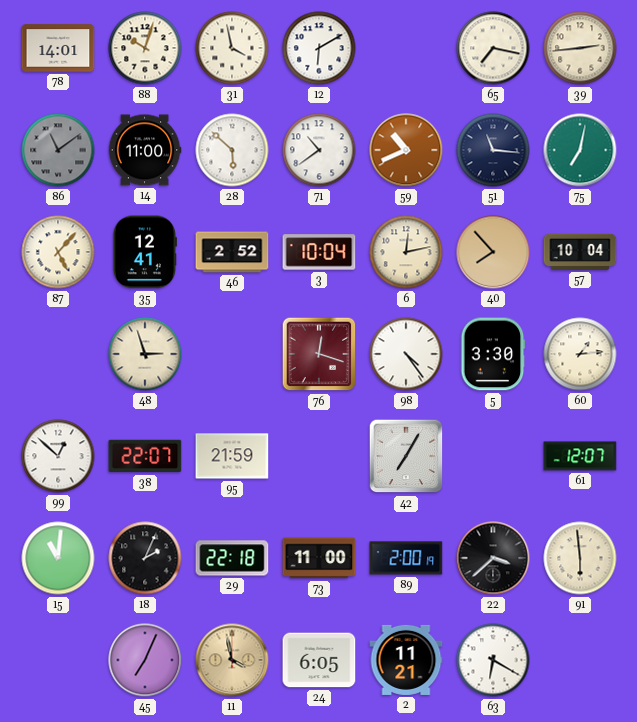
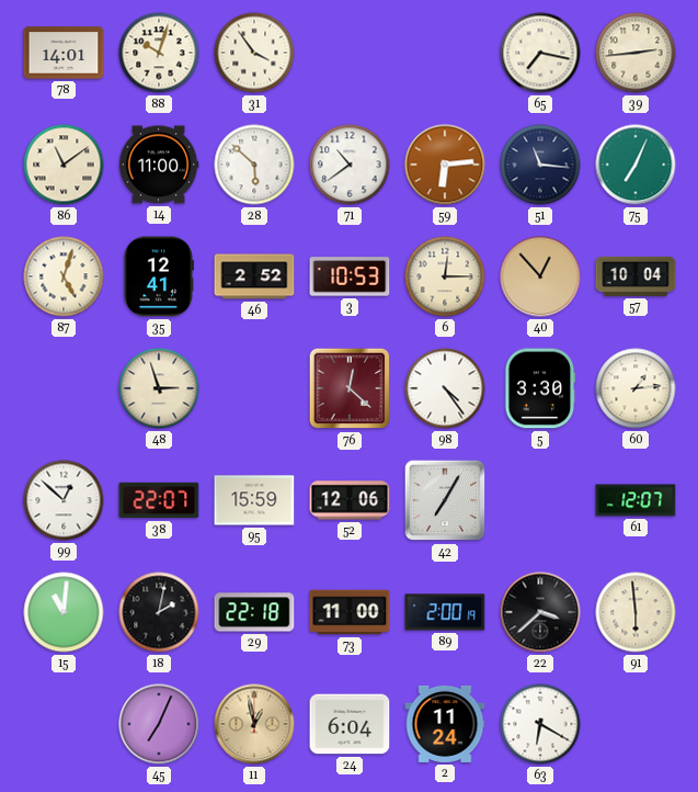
31: 3:58 -> 3:54 (254, 53)
12: 6:10 -> none (319, 48)
86 dial: grey -> cream (64, 165)
59: 10:41 -> 6:14 (445, 165)
75: 7:02 -> 7:04 (636, 165)
87: 5:07 -> 5:03 (64, 276)
3: 10:04 -> 10:53 (350, 276)
6: 12:13 -> 12:15 (445, 276)
40: 7:53 -> 12:53 (540, 276)
76: 12:18 -> 12:22 (350, 388)
95: 21:59 -> 15:59 (254, 500)
52: none -> 12:06 (350, 500)
18: 2:04 -> 2:02 (159, 612)
11: 3:58 -> 12:58 (254, 724)
24: 6:05 -> 6:04 (350, 724)
2: 11:21 -> 11:24 (445, 724)
